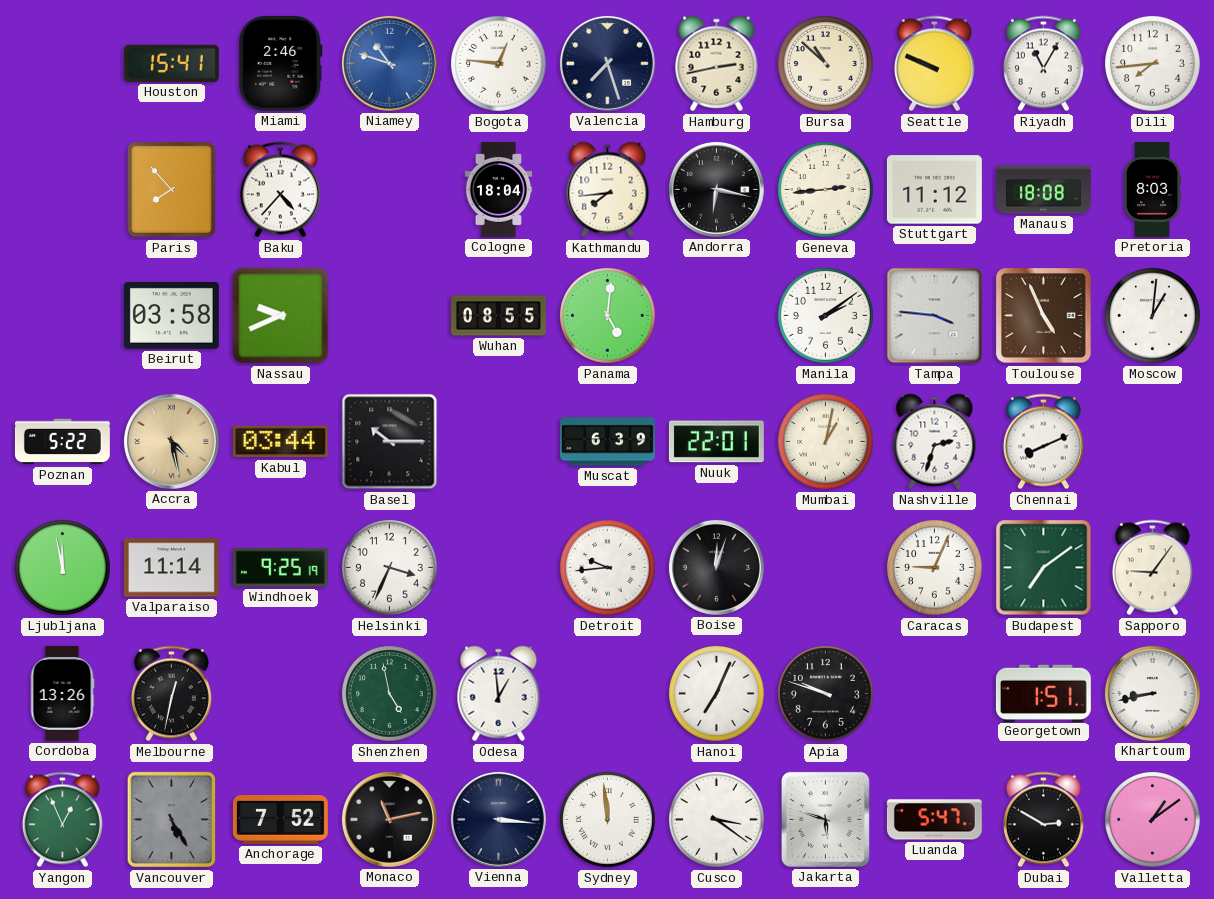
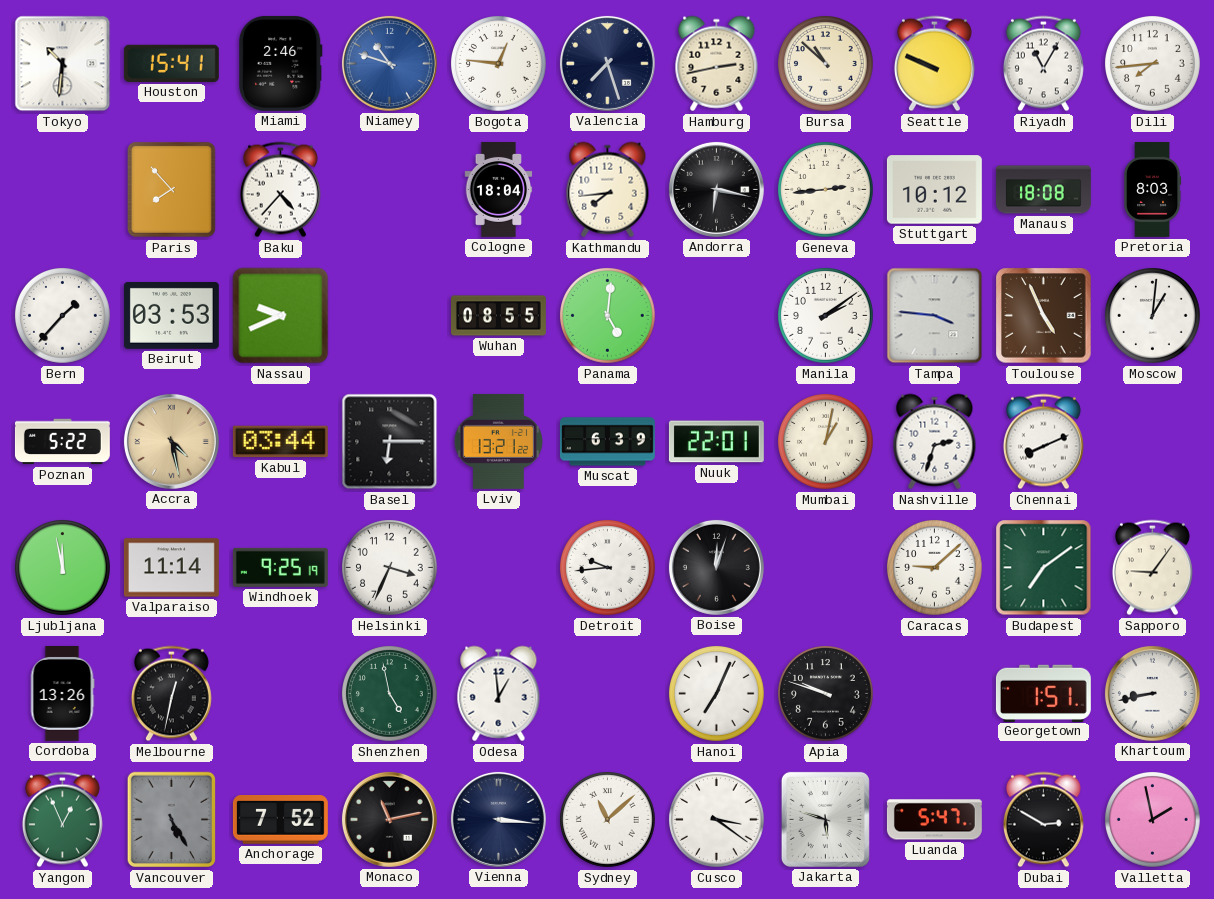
Tokyo: none -> 10:31 (63, 64)
Stuttgart: 11:12 -> 10:12 (934, 190)
Bern: none -> 1:37 (63, 316)
Beirut: 03:58 -> 03:53 (171, 315)
Basel: 10:15 -> 6:15 (390, 442)
Lviv: none -> 13:21 (498, 441)
Caracas: 9:04 -> 9:08 (935, 568)
Sydney: 11:59 -> 11:08 (608, 820)
Valletta: 1:09 -> 1:58 (1153, 820)
